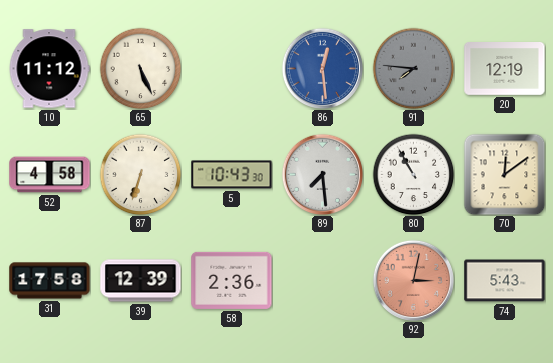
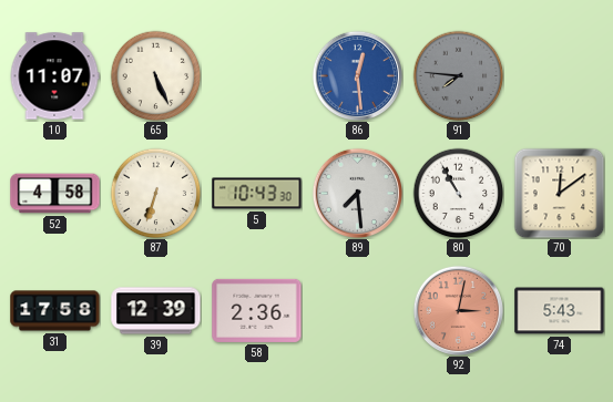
10: 11:12 -> 11:07 (54, 76)
20: 12:19 -> none (505, 69)
